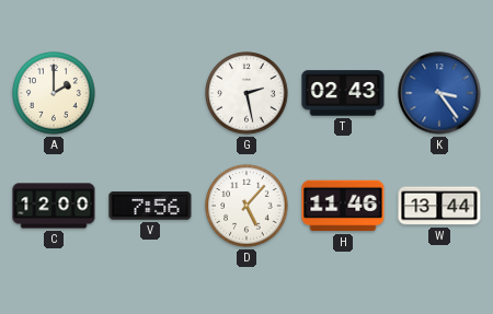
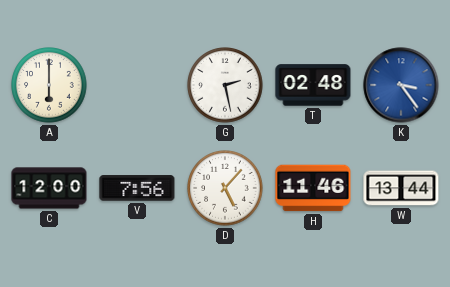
A: 2:00 -> 6:00 (49, 85)
T: 02:43 -> 02:48 (313, 85)
